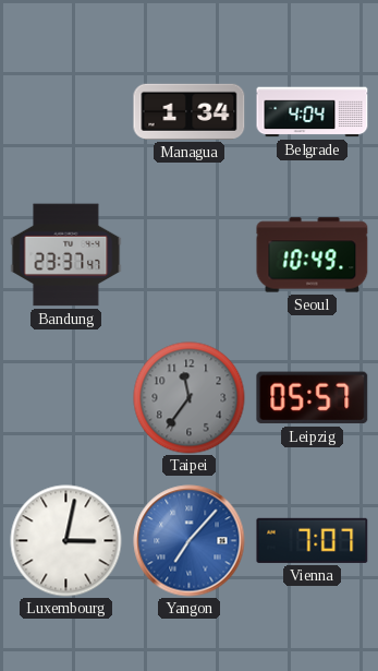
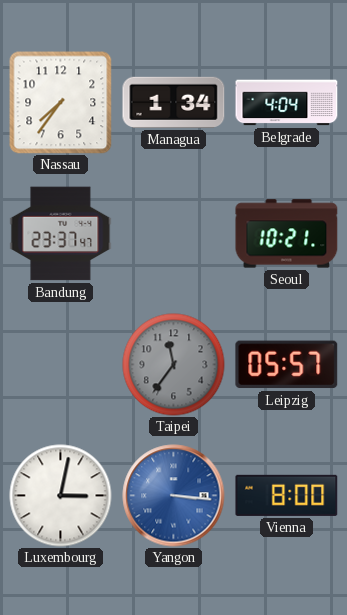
Nassau: none -> 7:36 (61, 103)
Seoul: 10:49 -> 10:21 (287, 234)
Yangon: 7:07 -> 3:16 (174, 496)
Vienna: 7:07 -> 8:00 (287, 495)
